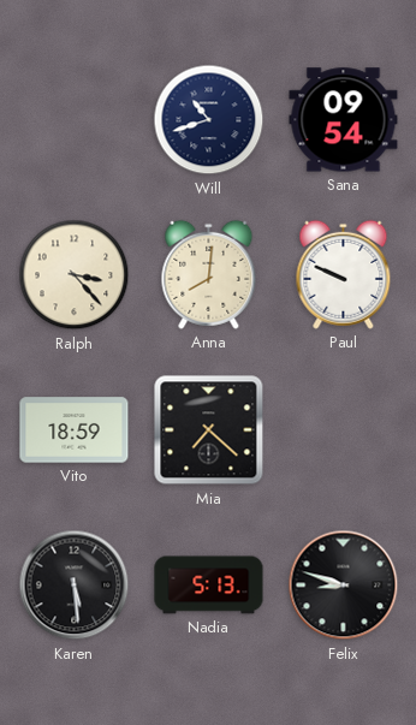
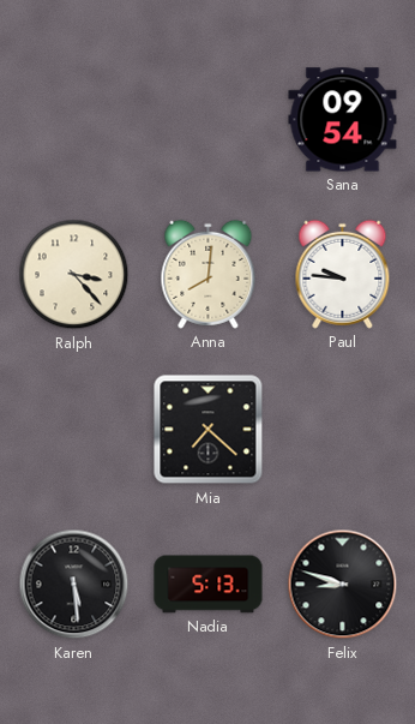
Will: 10:42 -> none (209, 120)
Paul: 9:49 -> 9:46 (343, 274)
Vito: 18:59 -> none (75, 430)
